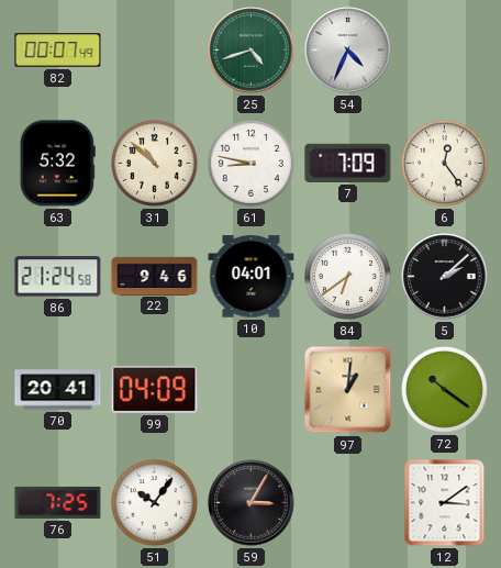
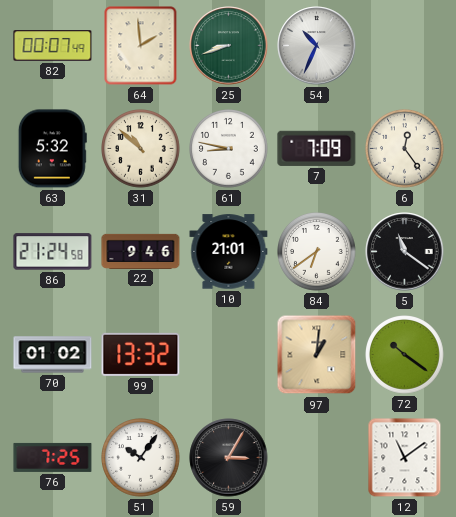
64: none -> 1:59 (141, 46)
25: 4:42 -> 8:42 (229, 46)
54: 4:34 -> 10:34 (317, 46)
10: 04:01 -> 21:01 (229, 252)
5: 2:08 -> 11:21 (405, 252)
70: 20:41 -> 01:02 (53, 355)
99: 04:09 -> 13:32 (141, 354)
12: 3:09 -> 11:09 (405, 458)
